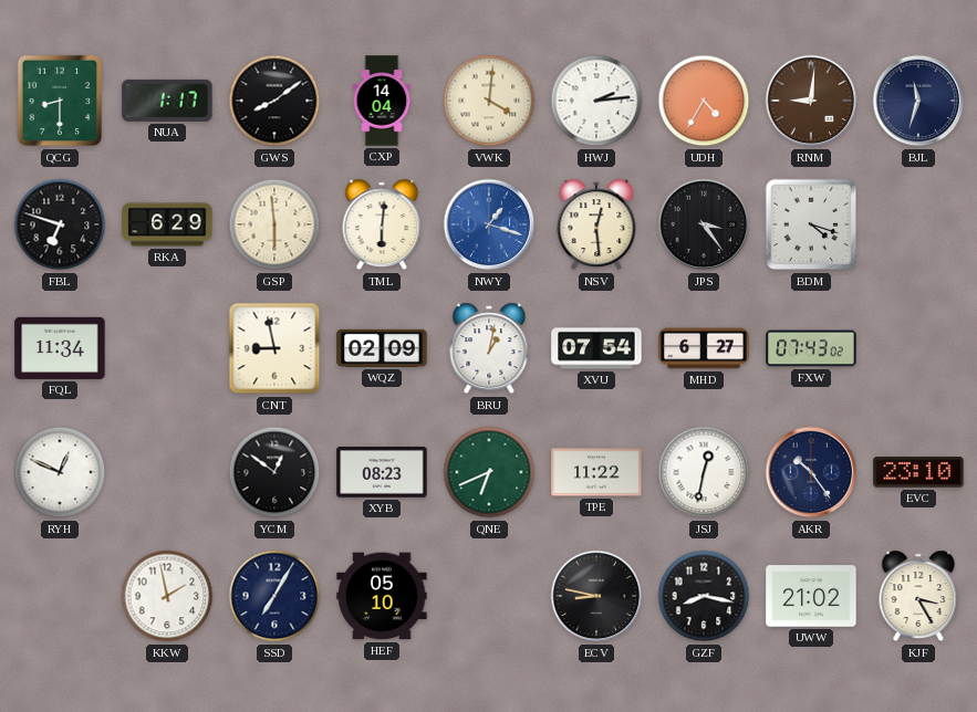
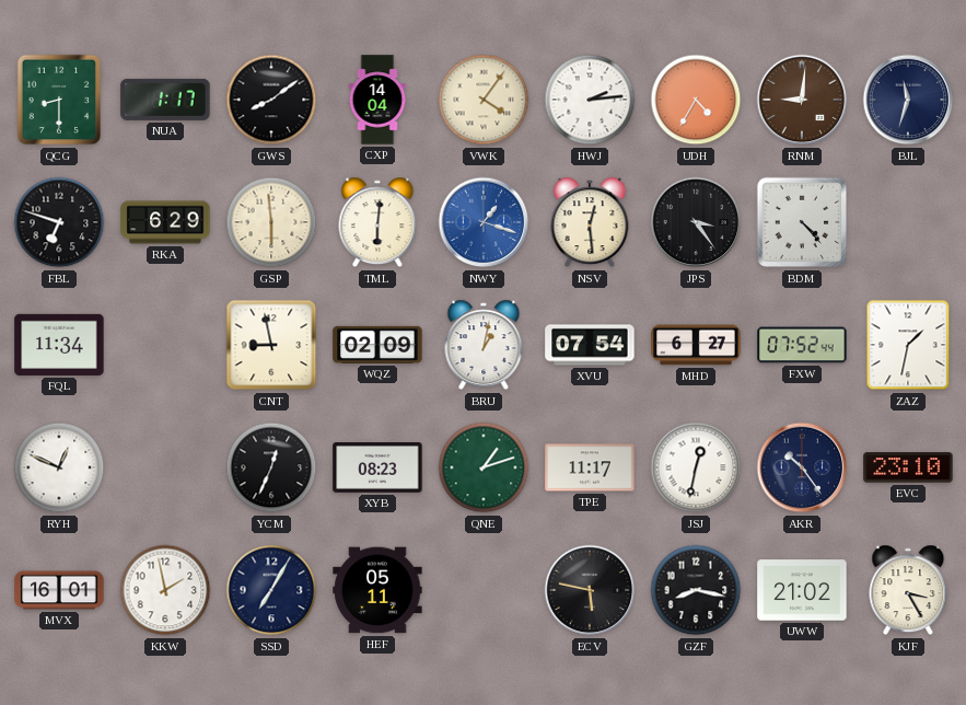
VWK: 4:01 -> 4:06 (484, 100)
BDM: 4:18 -> 4:23 (802, 222)
FXW: 07:43 -> 07:52 (802, 345)
ZAZ: none -> 1:32 (908, 345)
YCM: 12:51 -> 12:34 (271, 467)
QNE: 6:41 -> 1:12 (484, 467)
TPE: 11:22 -> 11:17 (590, 467)
MVX: none -> 16:01 (59, 590)
HEF: 05:10 -> 05:11 (377, 590)
ECV: 8:47 -> 5:47 (590, 590)
